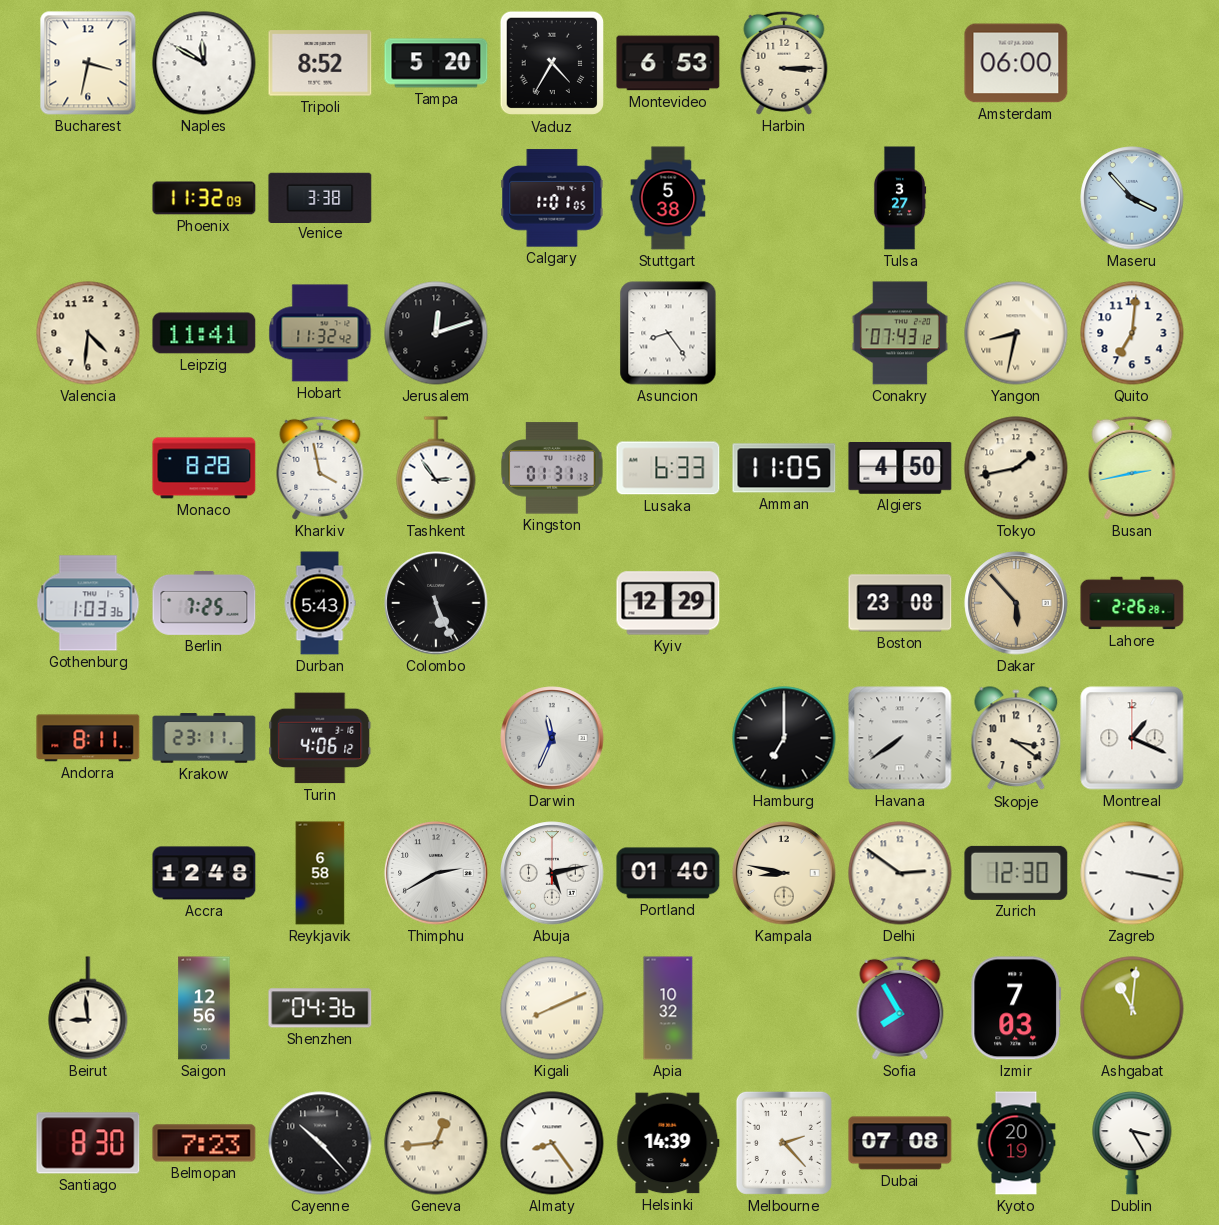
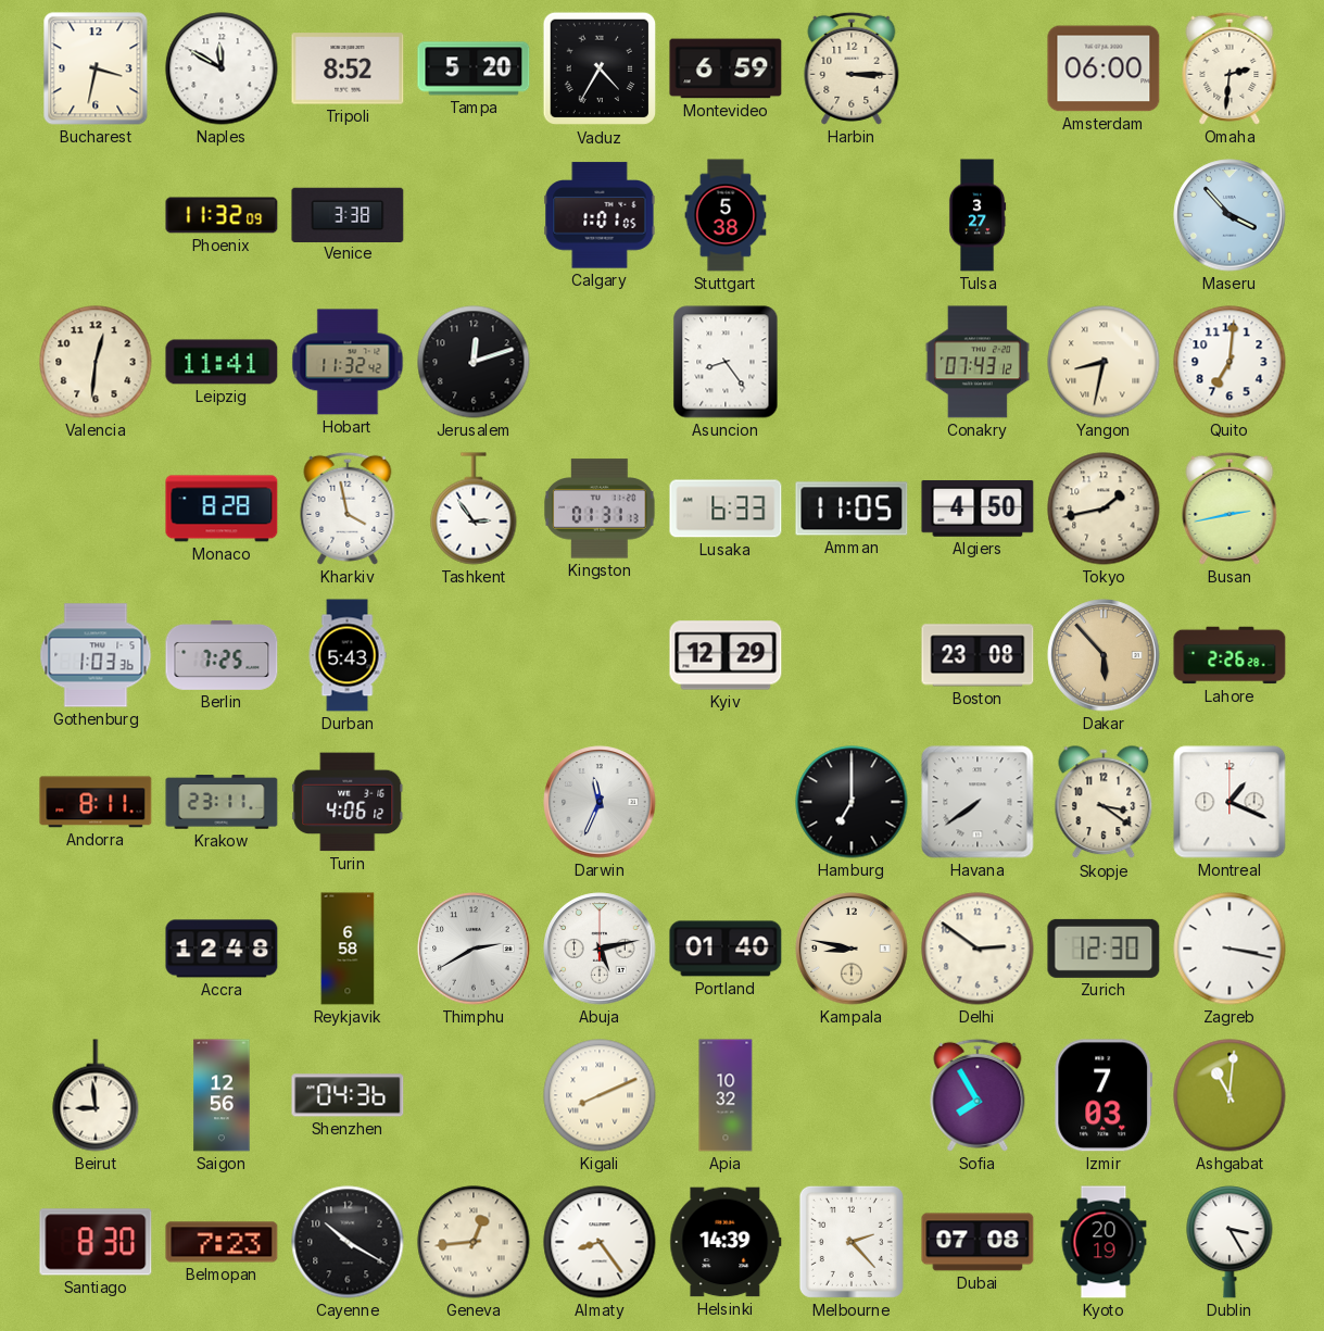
Montevideo: 6:53 -> 6:59 (726, 68)
Omaha: none -> 2:31 (1230, 68)
Valencia: 4:31 -> 12:31 (96, 362)
Colombo: 5:26 -> none (436, 603)
Cayenne: 10:23 -> 10:20 (348, 1242)
